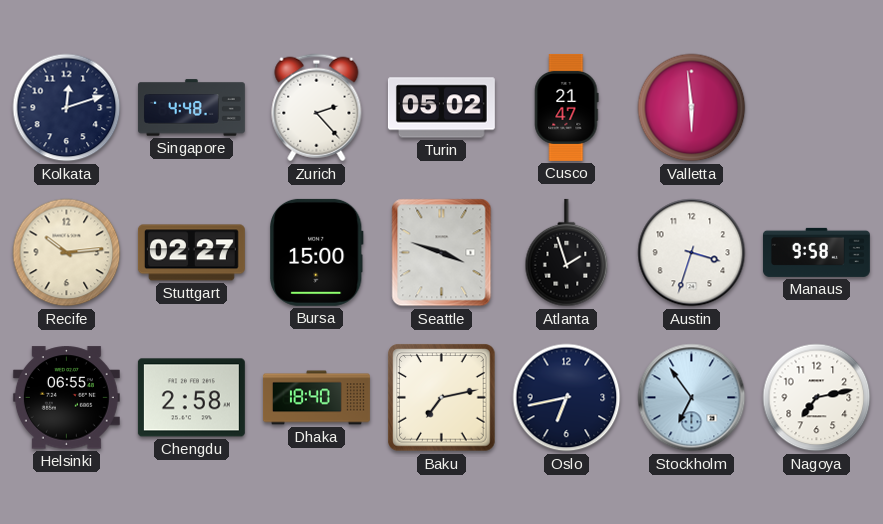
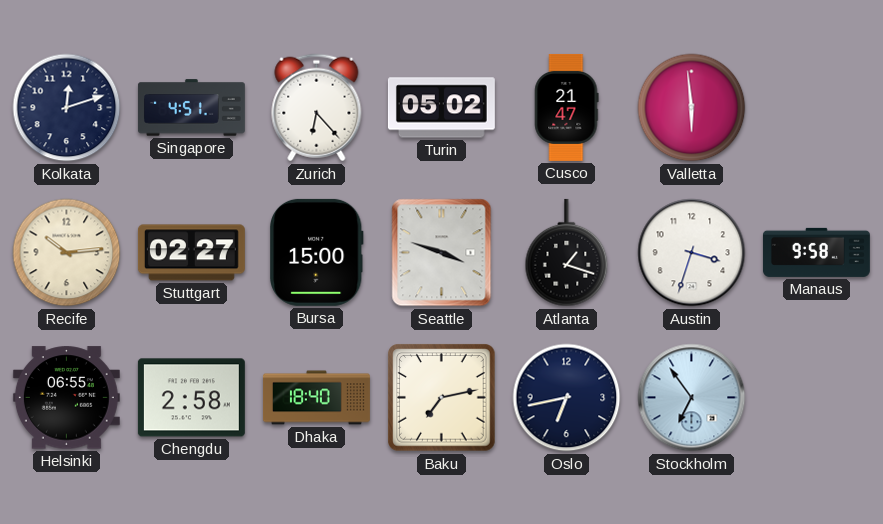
Singapore: 4:48 -> 4:51 (191, 108)
Zurich: 2:23 -> 6:23 (317, 108)
Atlanta: 1:57 -> 1:18 (567, 253)
Nagoya: 7:13 -> none (817, 398)
